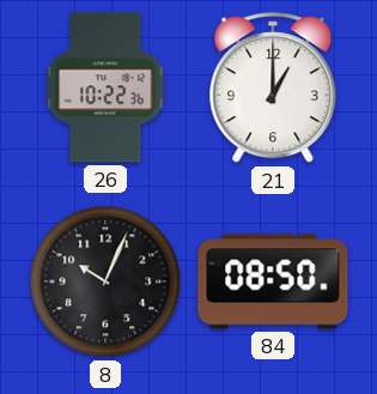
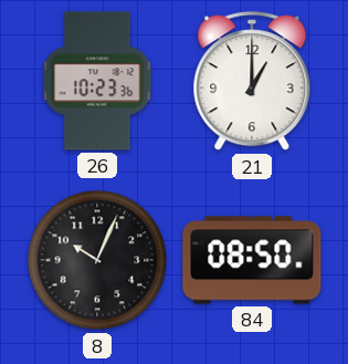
26: 10:22 -> 10:23 (97, 81)
